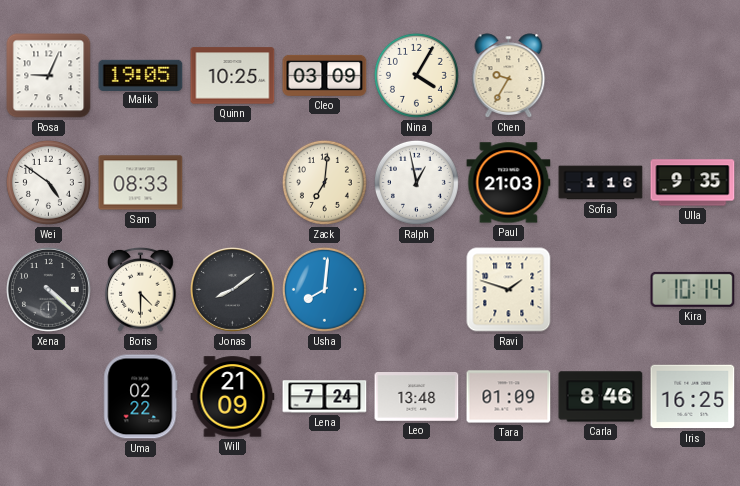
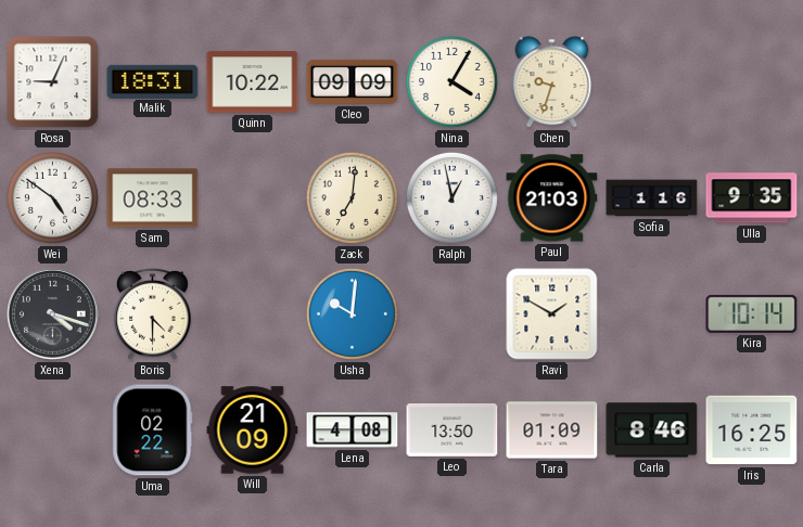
Malik: 19:05 -> 18:31 (153, 81)
Quinn: 10:25 -> 10:22 (253, 82)
Cleo: 03:09 -> 09:09 (353, 81)
Chen: 9:35 -> 9:33 (552, 82)
Xena: 4:22 -> 4:18 (53, 314)
Jonas: 8:09 -> none (233, 290)
Usha: 8:01 -> 10:01 (352, 313)
Ravi: 1:48 -> 1:50 (552, 314)
Lena: 7:24 -> 4:08 (353, 430)
Leo: 13:48 -> 13:50 (453, 430)
